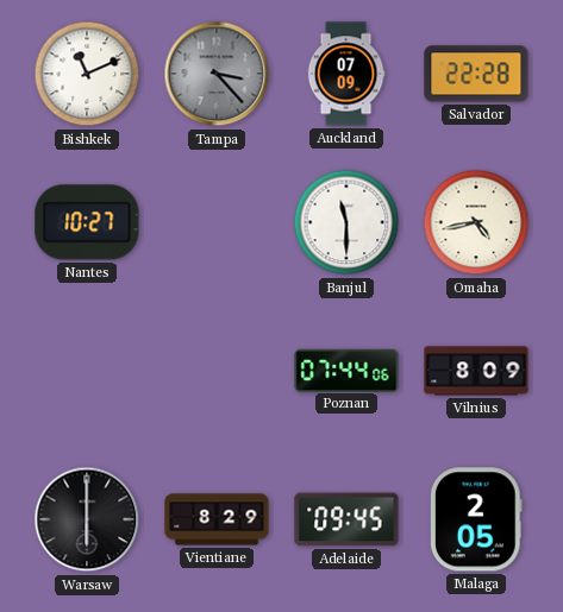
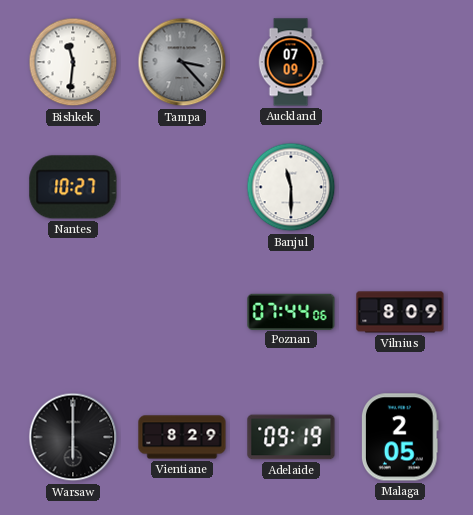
Bishkek: 11:11 -> 11:31 (73, 62)
Salvador: 22:28 -> none (476, 74)
Omaha: 4:43 -> none (476, 222)
Adelaide: 09:45 -> 09:19 (291, 437)
